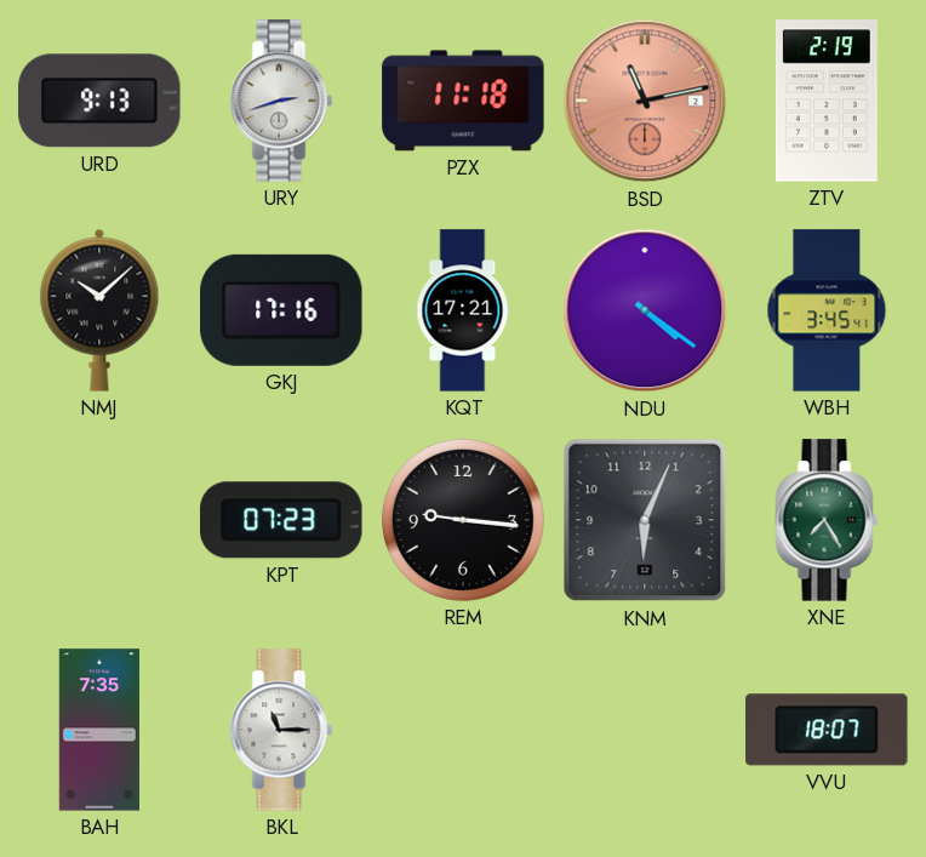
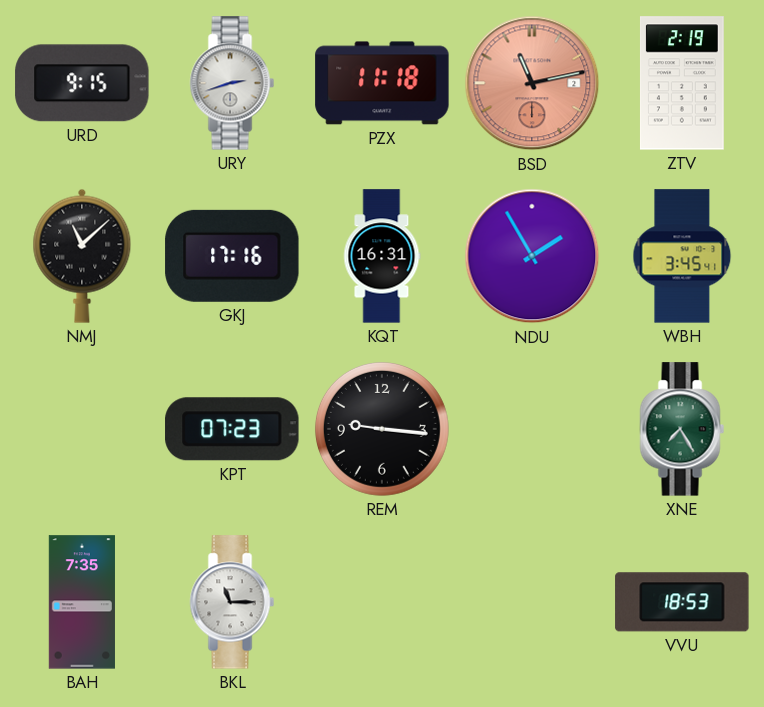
URD: 9:13 -> 9:15 (82, 83)
NMJ: 10:08 -> 11:08 (82, 256)
KQT: 17:21 -> 16:31 (382, 256)
NDU: 4:21 -> 1:55 (532, 256)
KNM: 6:04 -> none (645, 520)
VVU: 18:07 -> 18:53 (682, 602)
